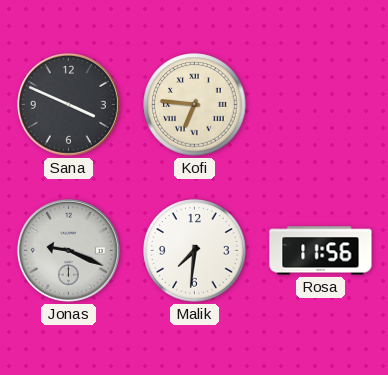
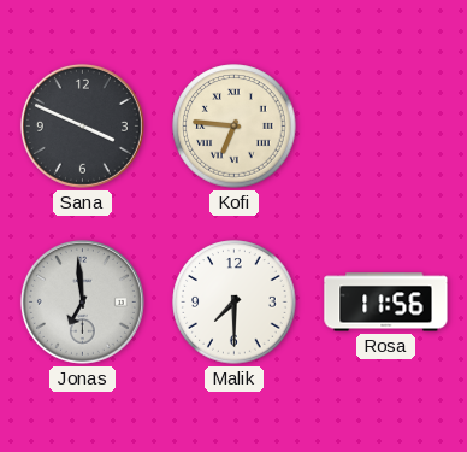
Jonas: 9:19 -> 6:59 (82, 301)
Malik: 7:31 -> 7:30 (235, 303)
